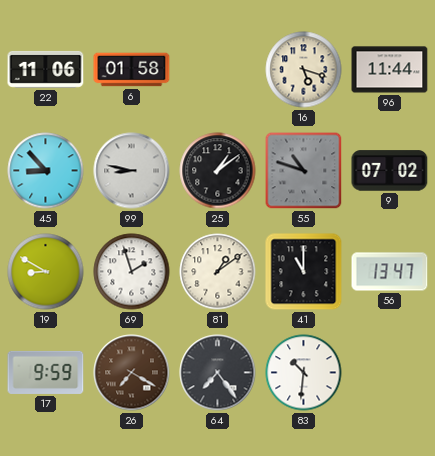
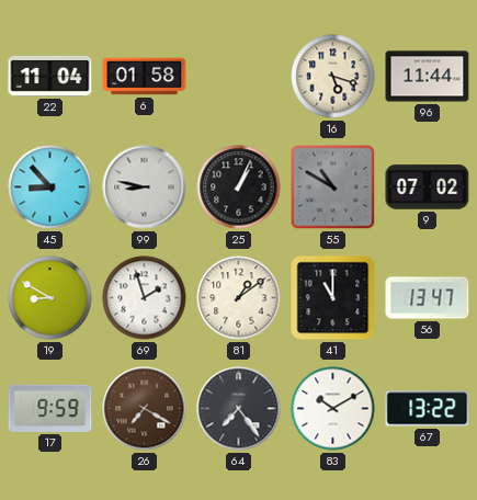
22: 11:06 -> 11:04 (50, 76)
25: 1:09 -> 1:04 (239, 187)
55: 10:48 -> 10:50 (333, 187)
83: 10:31 -> 10:10 (333, 409)
67: none -> 13:22 (428, 409)
